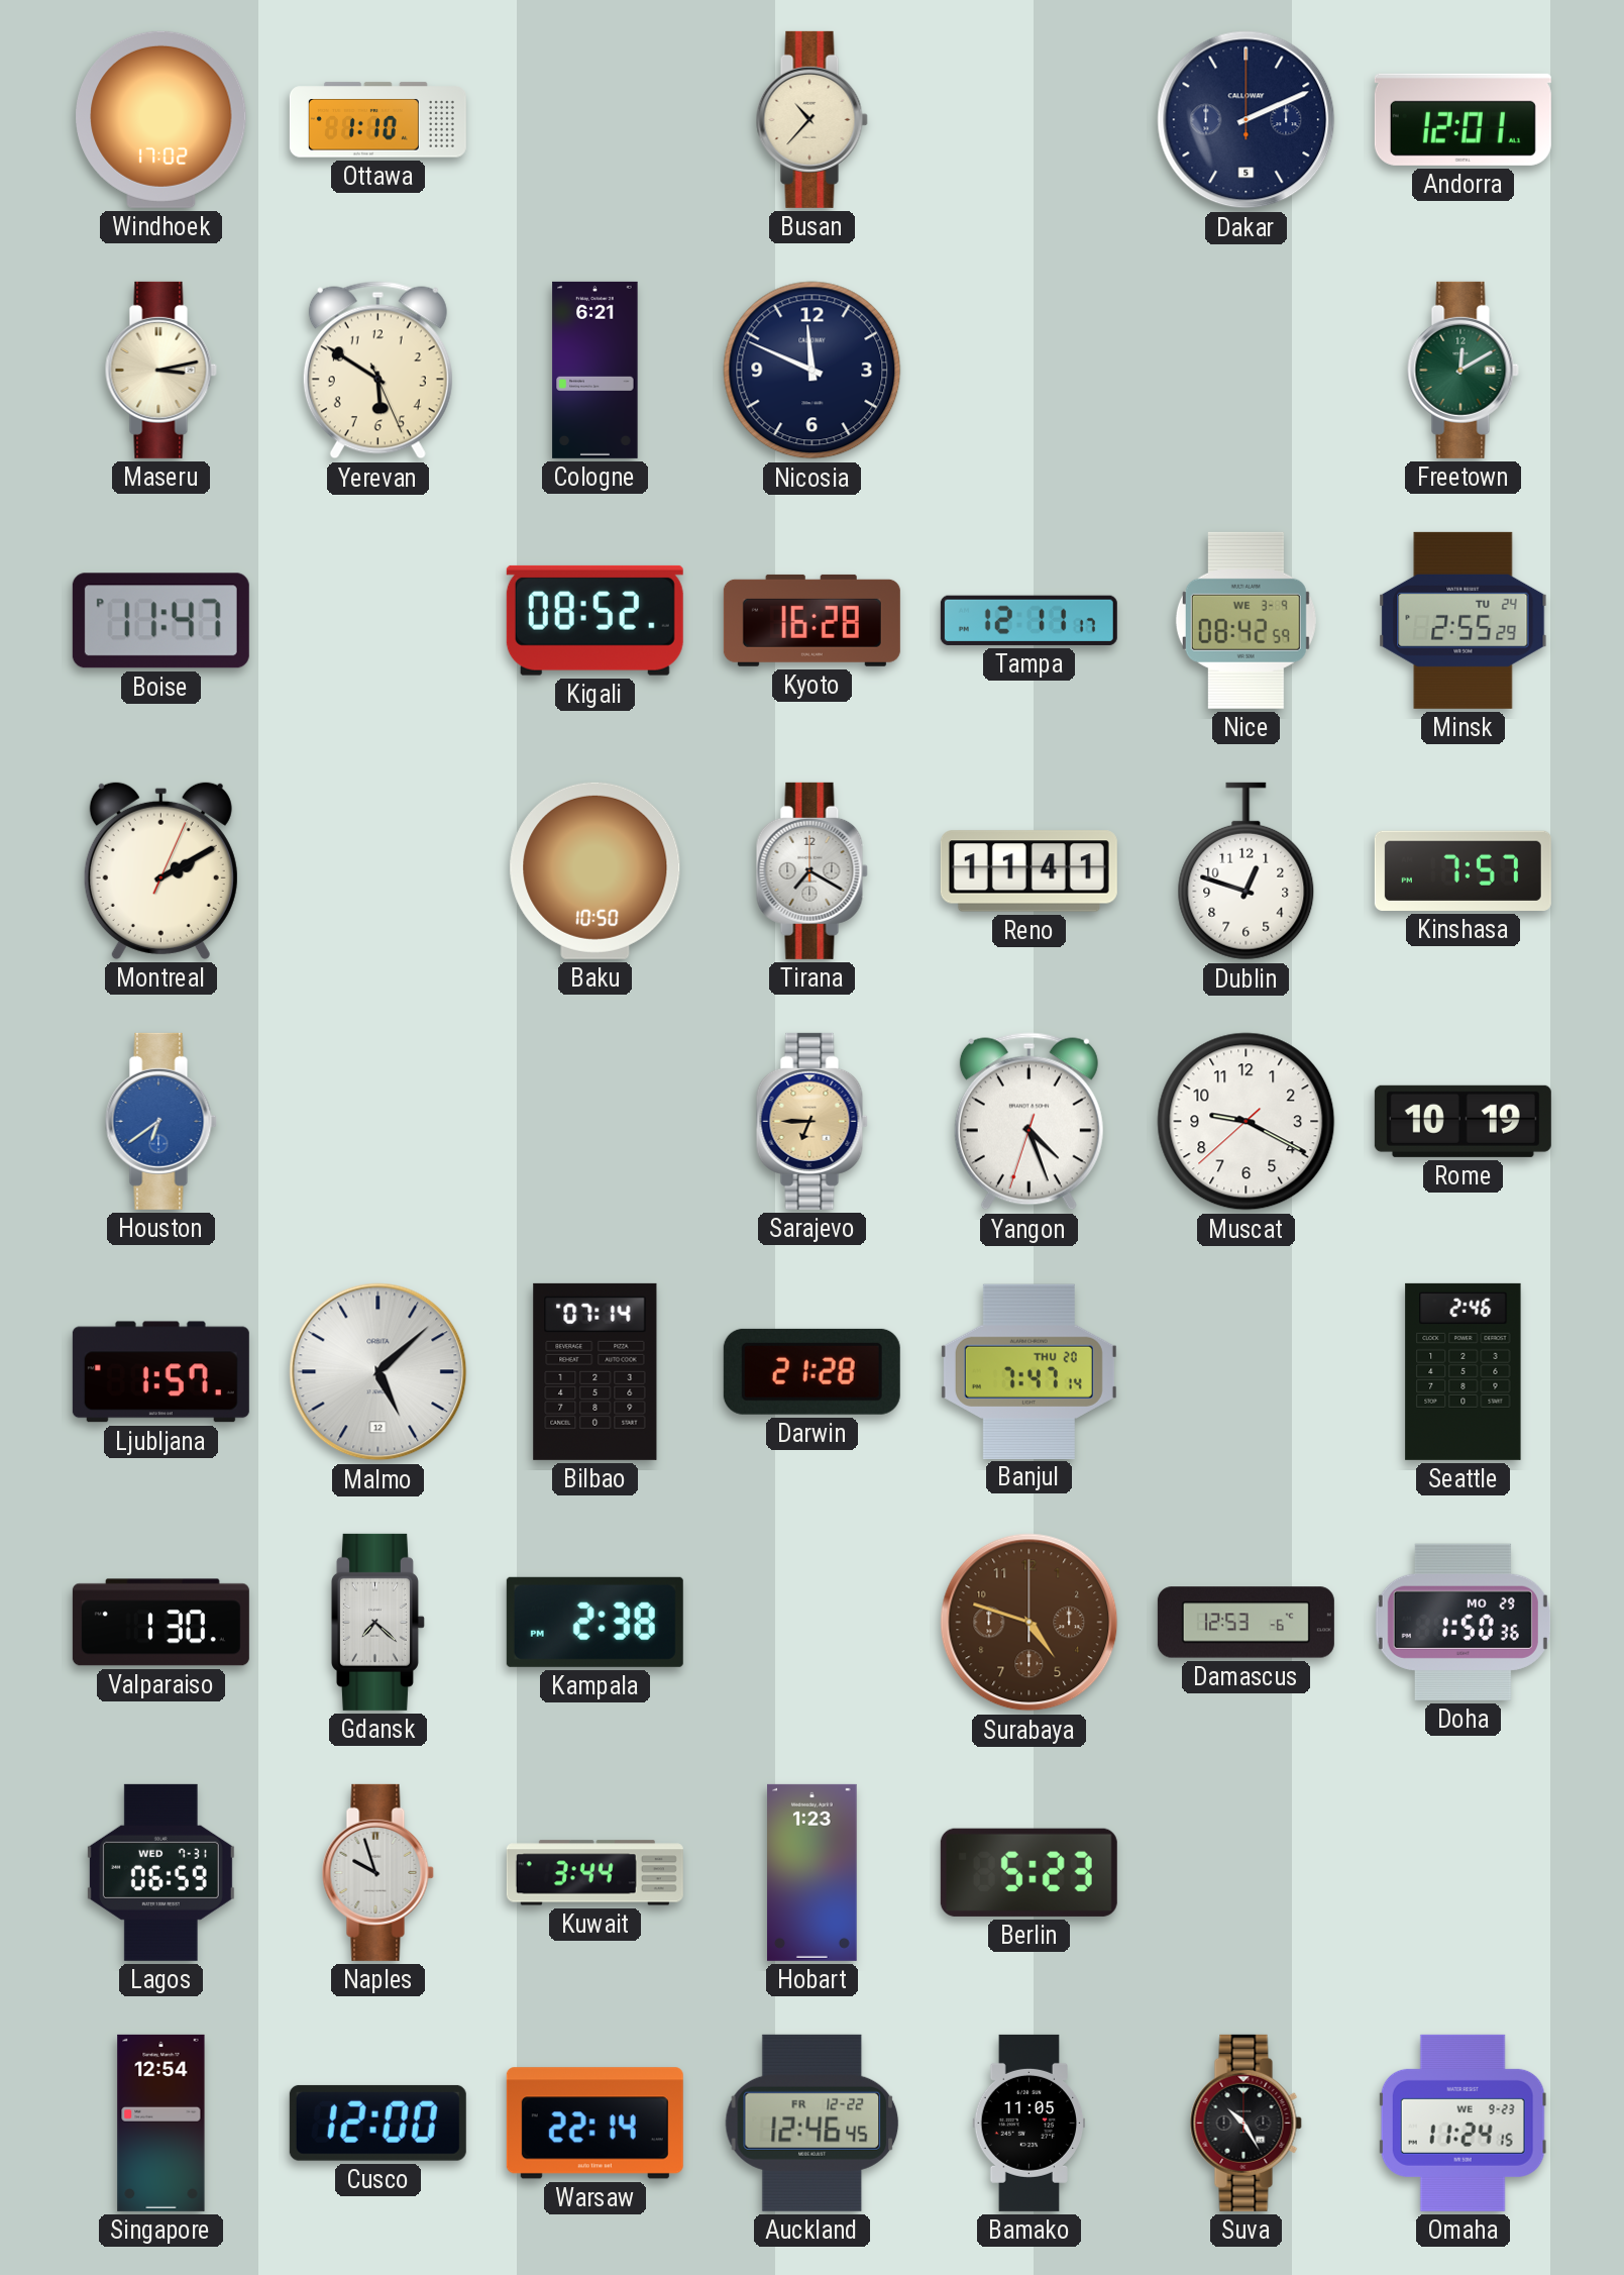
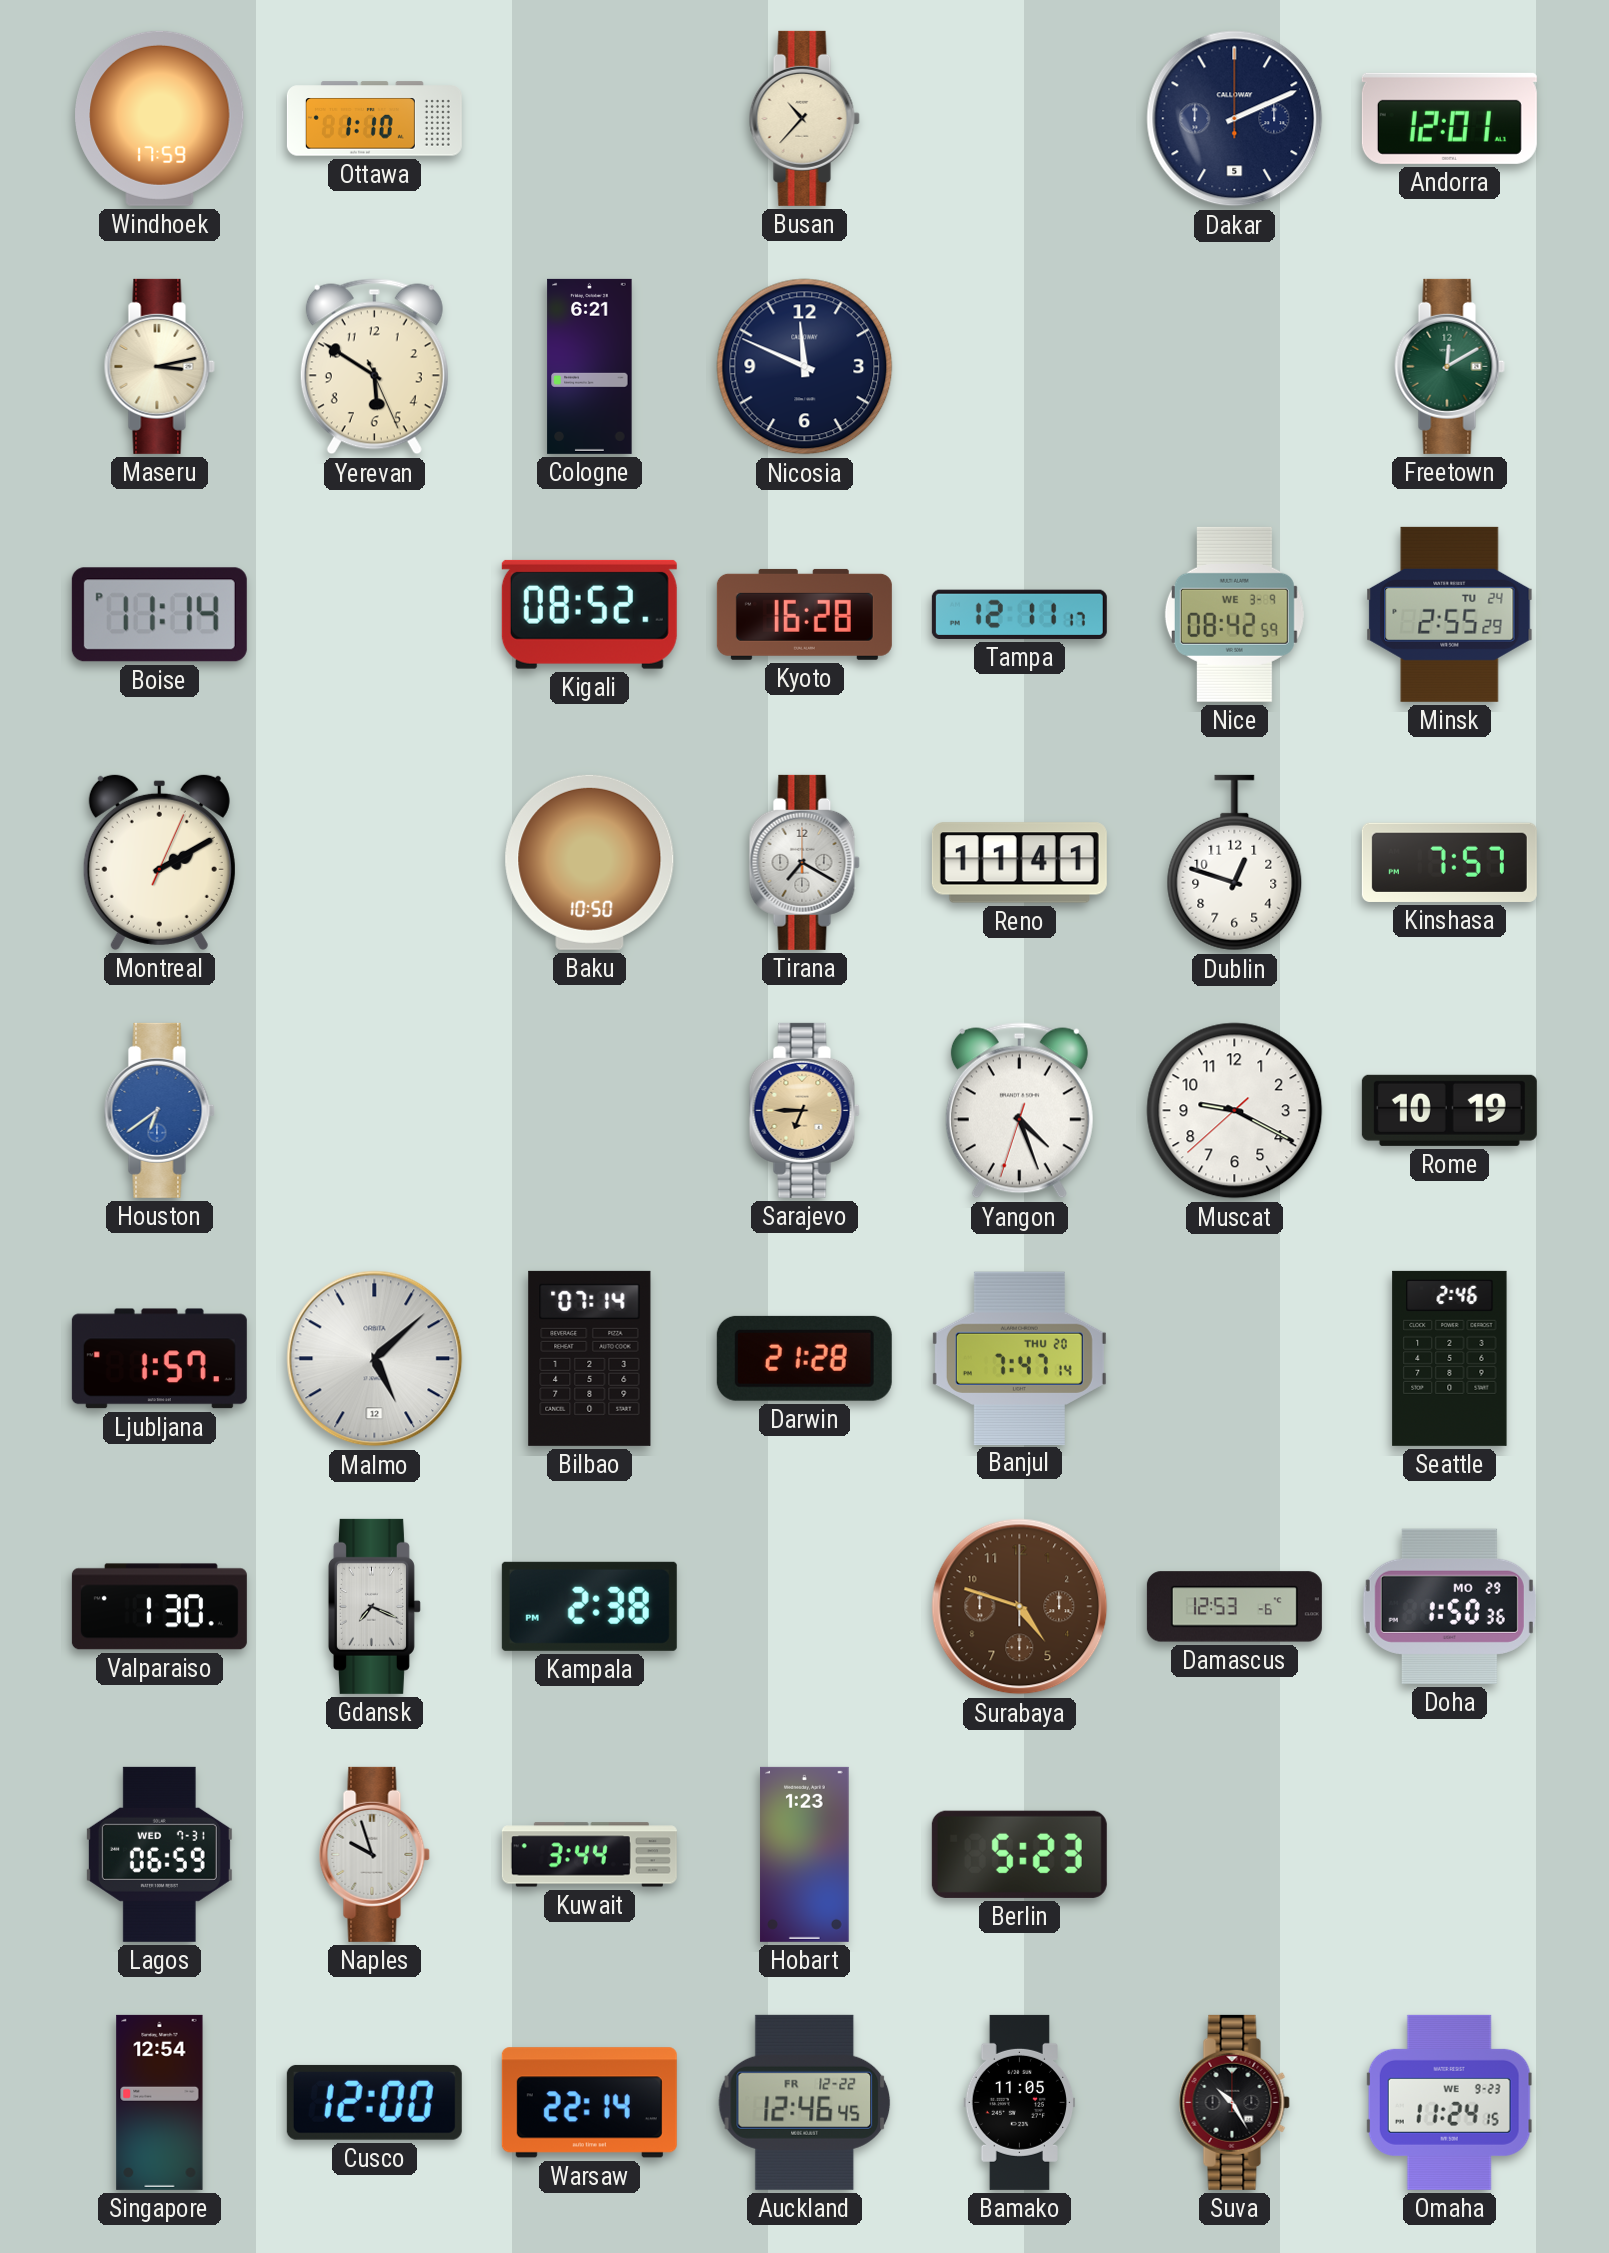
Windhoek: 17:02 -> 17:59 (160, 118)
Boise: 11:47 -> 11:14 (159, 615)
Gdansk: 7:22 -> 7:19 (374, 1606)
